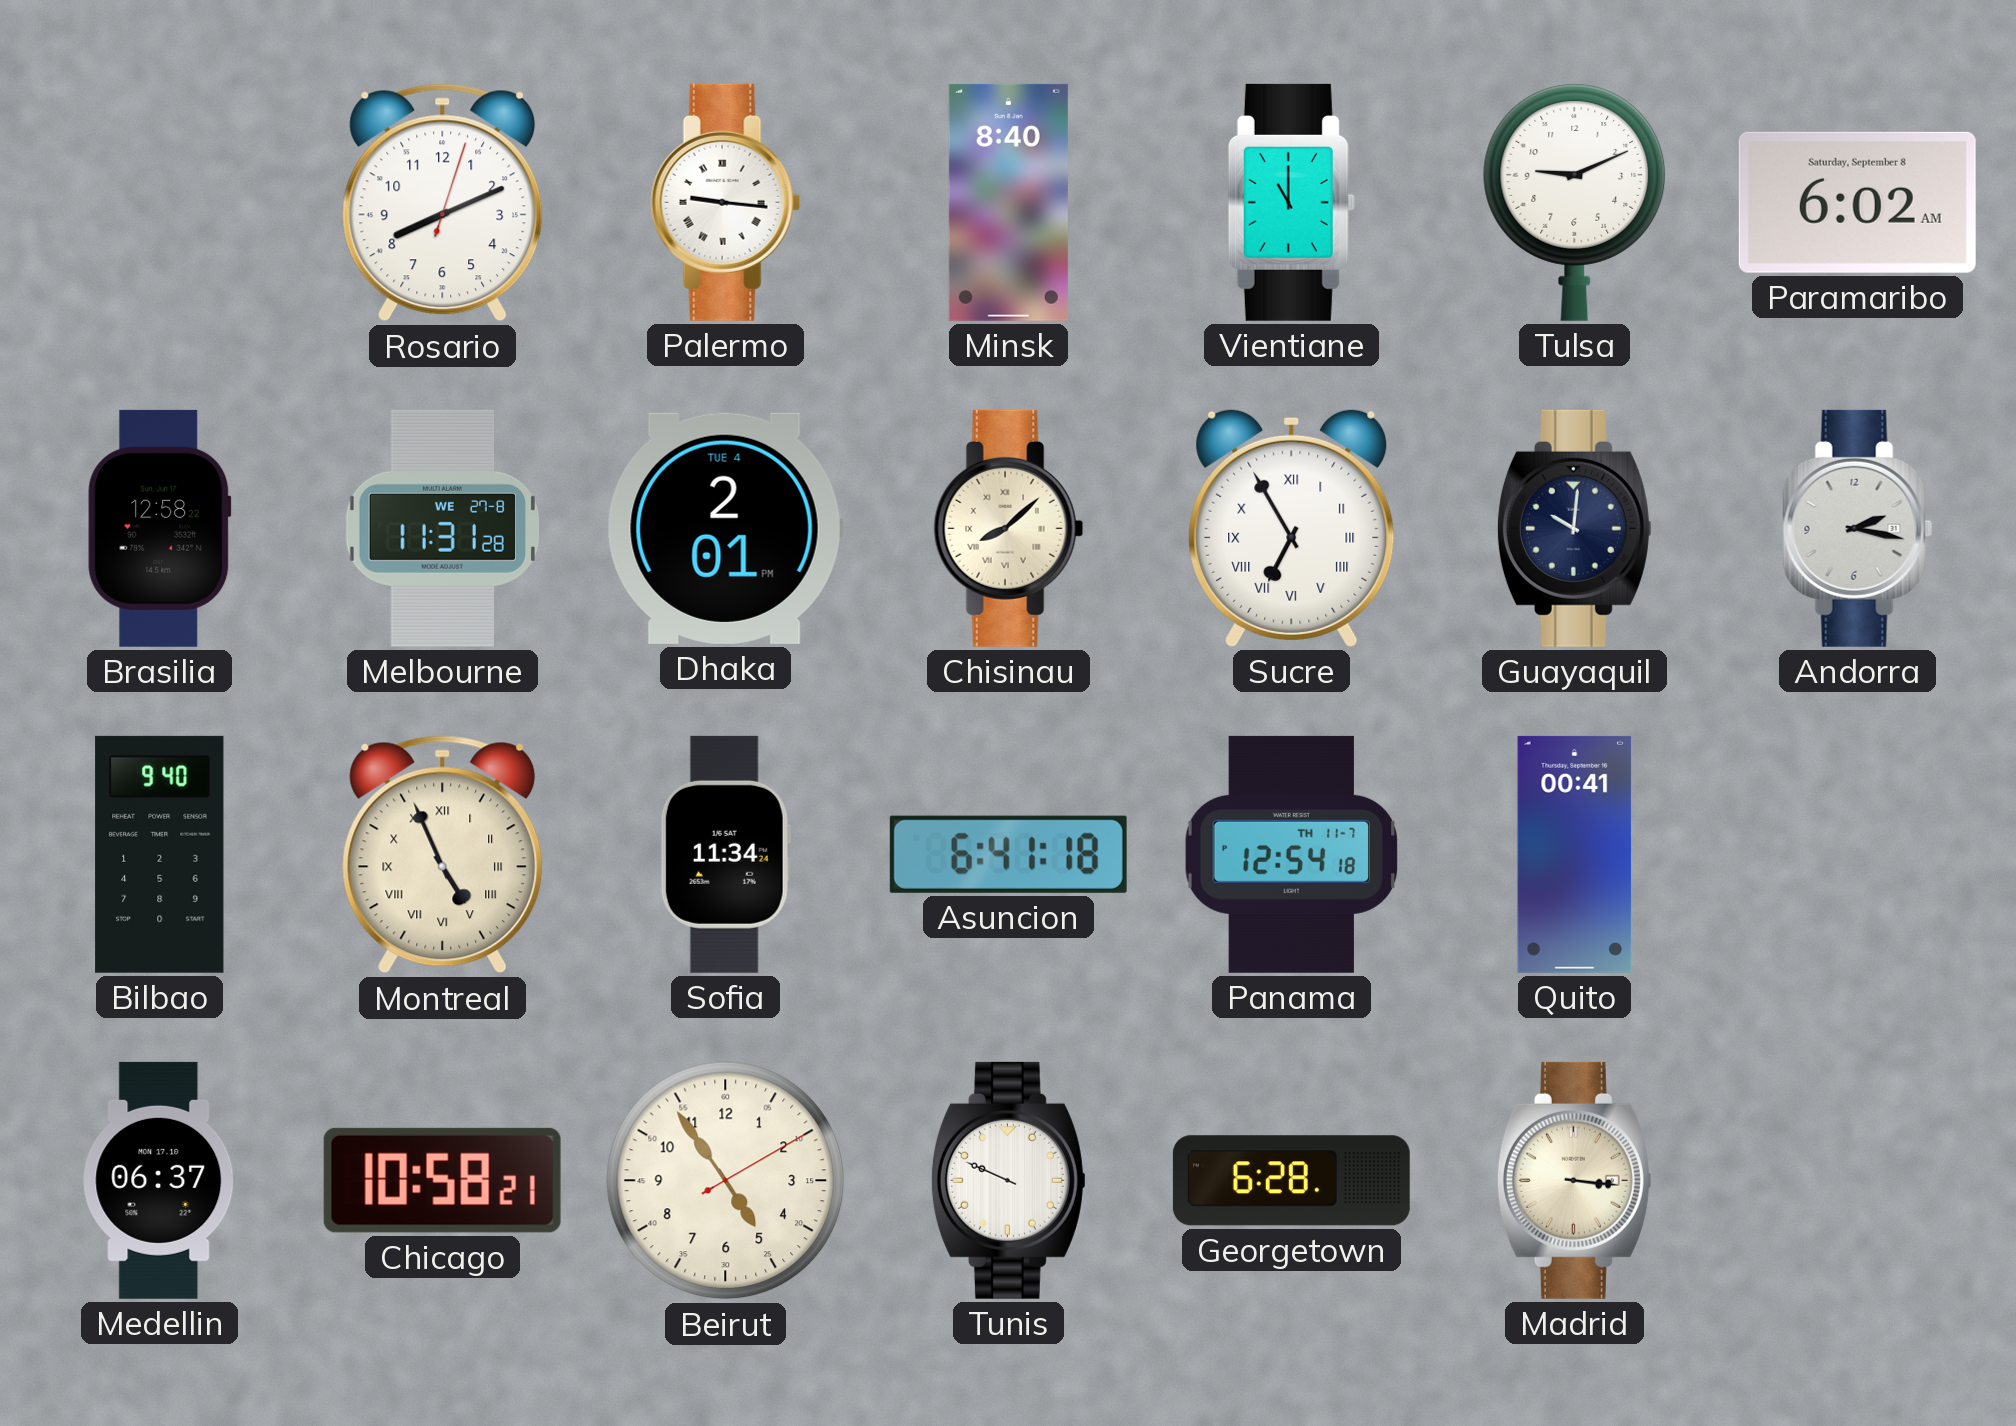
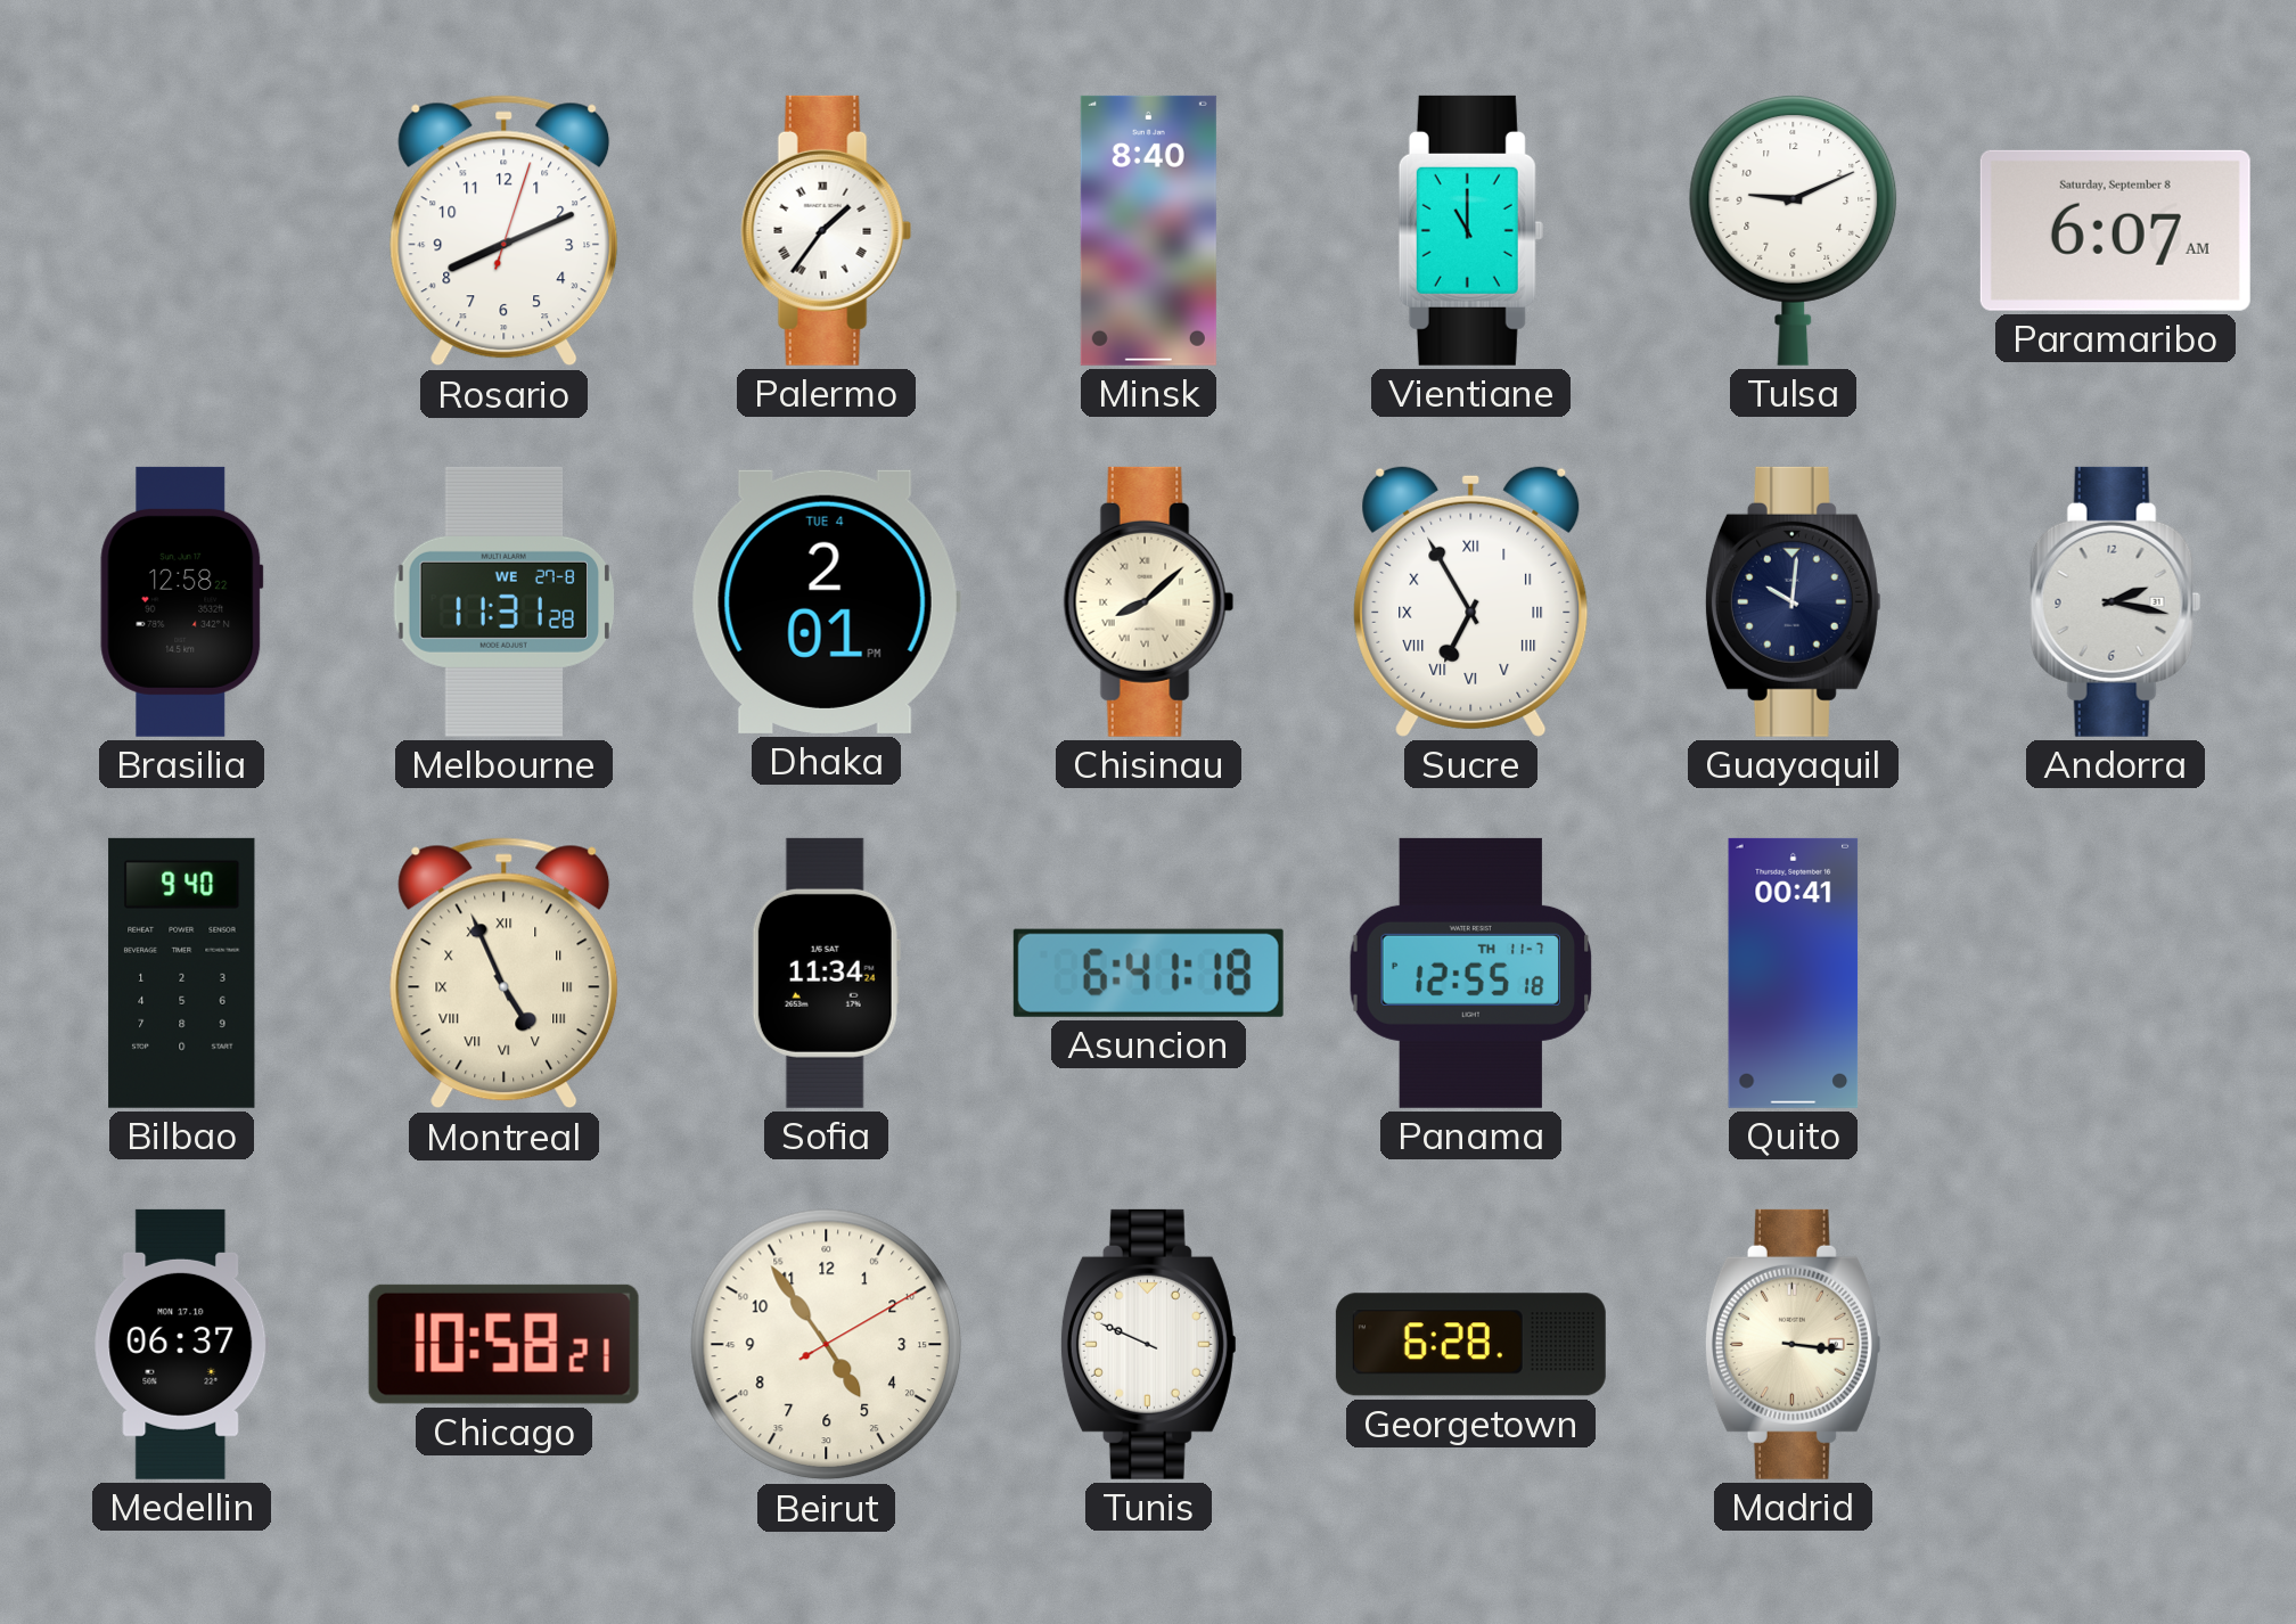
Palermo: 9:16 -> 1:36 (827, 230)
Paramaribo: 6:02 -> 6:07 (2115, 230)
Panama: 12:54 -> 12:55 (1471, 973)
